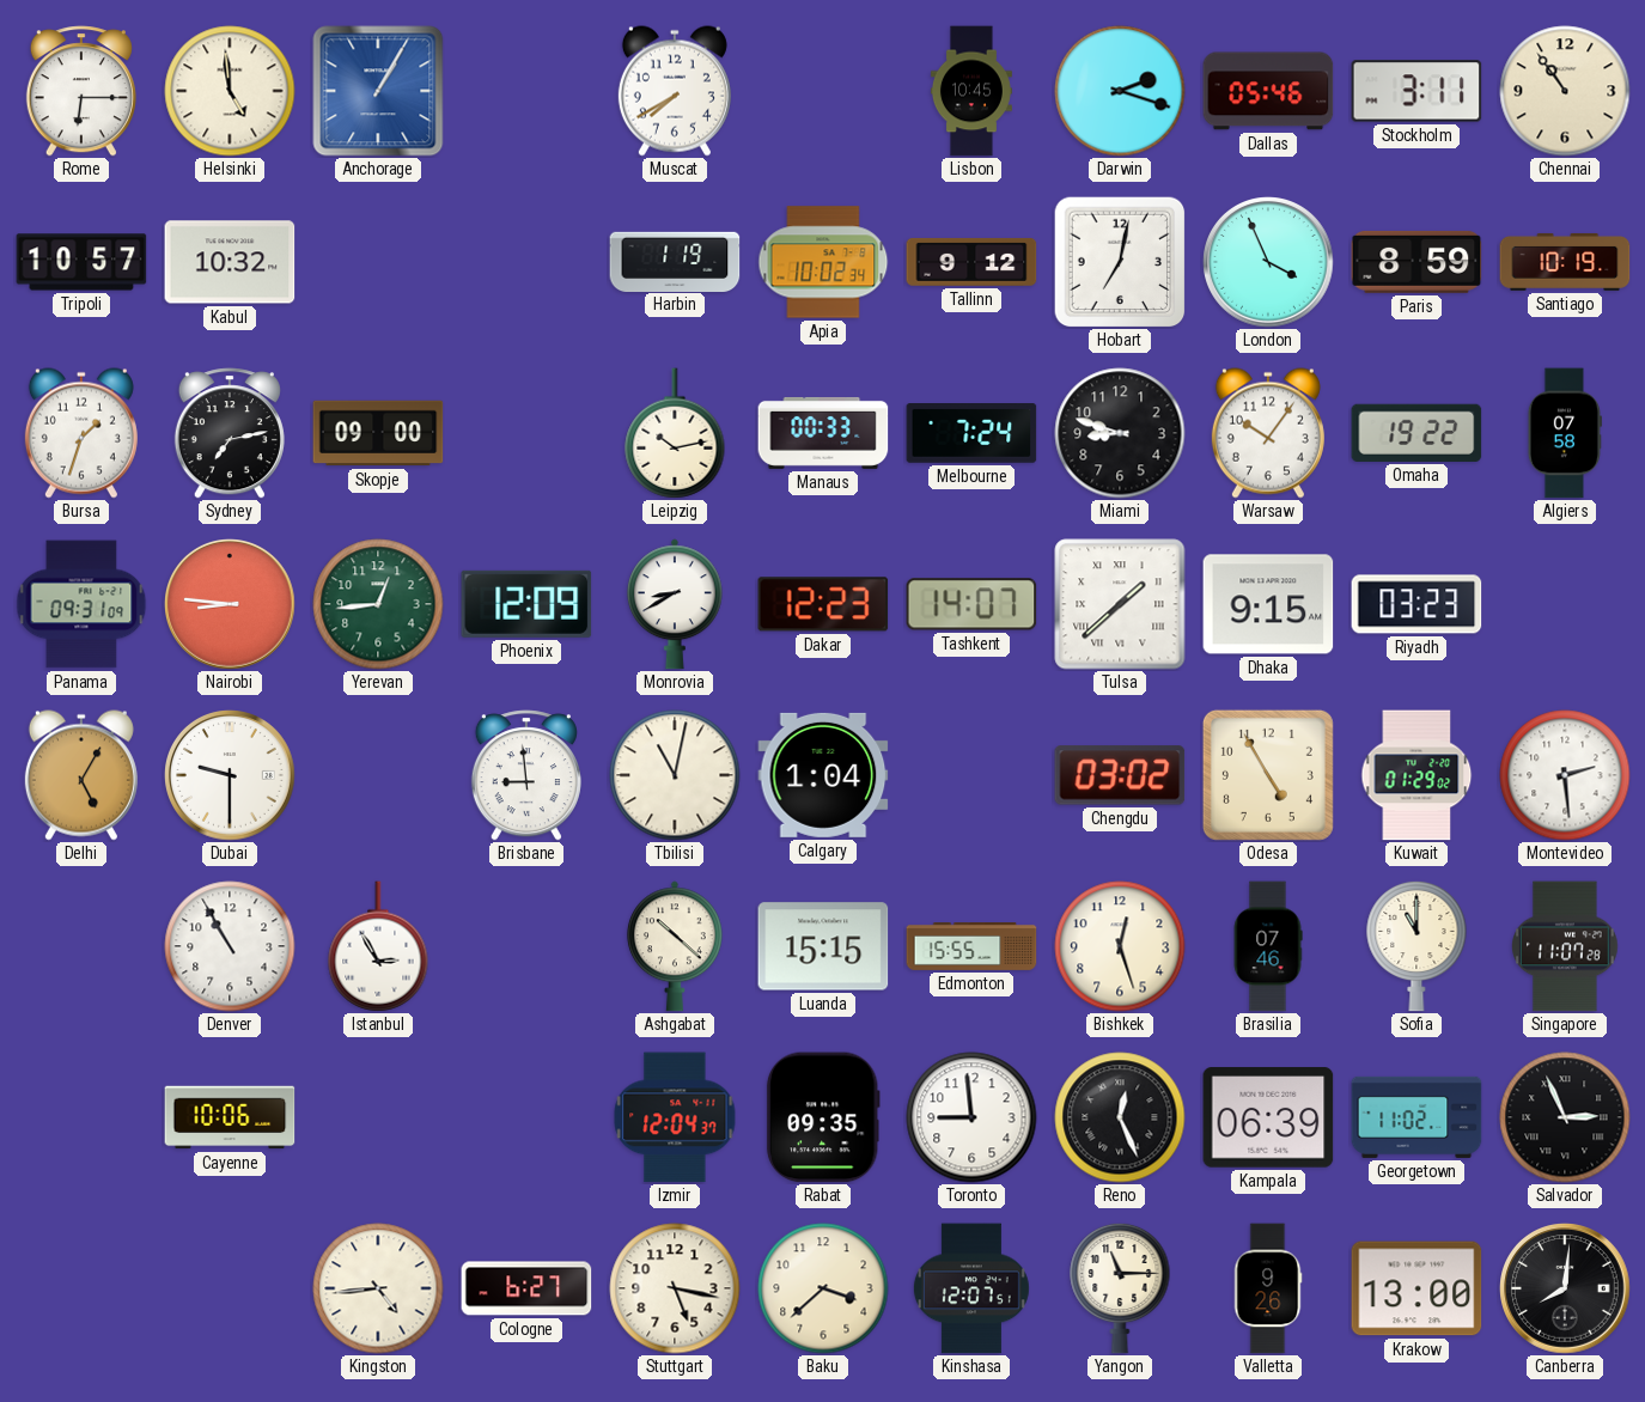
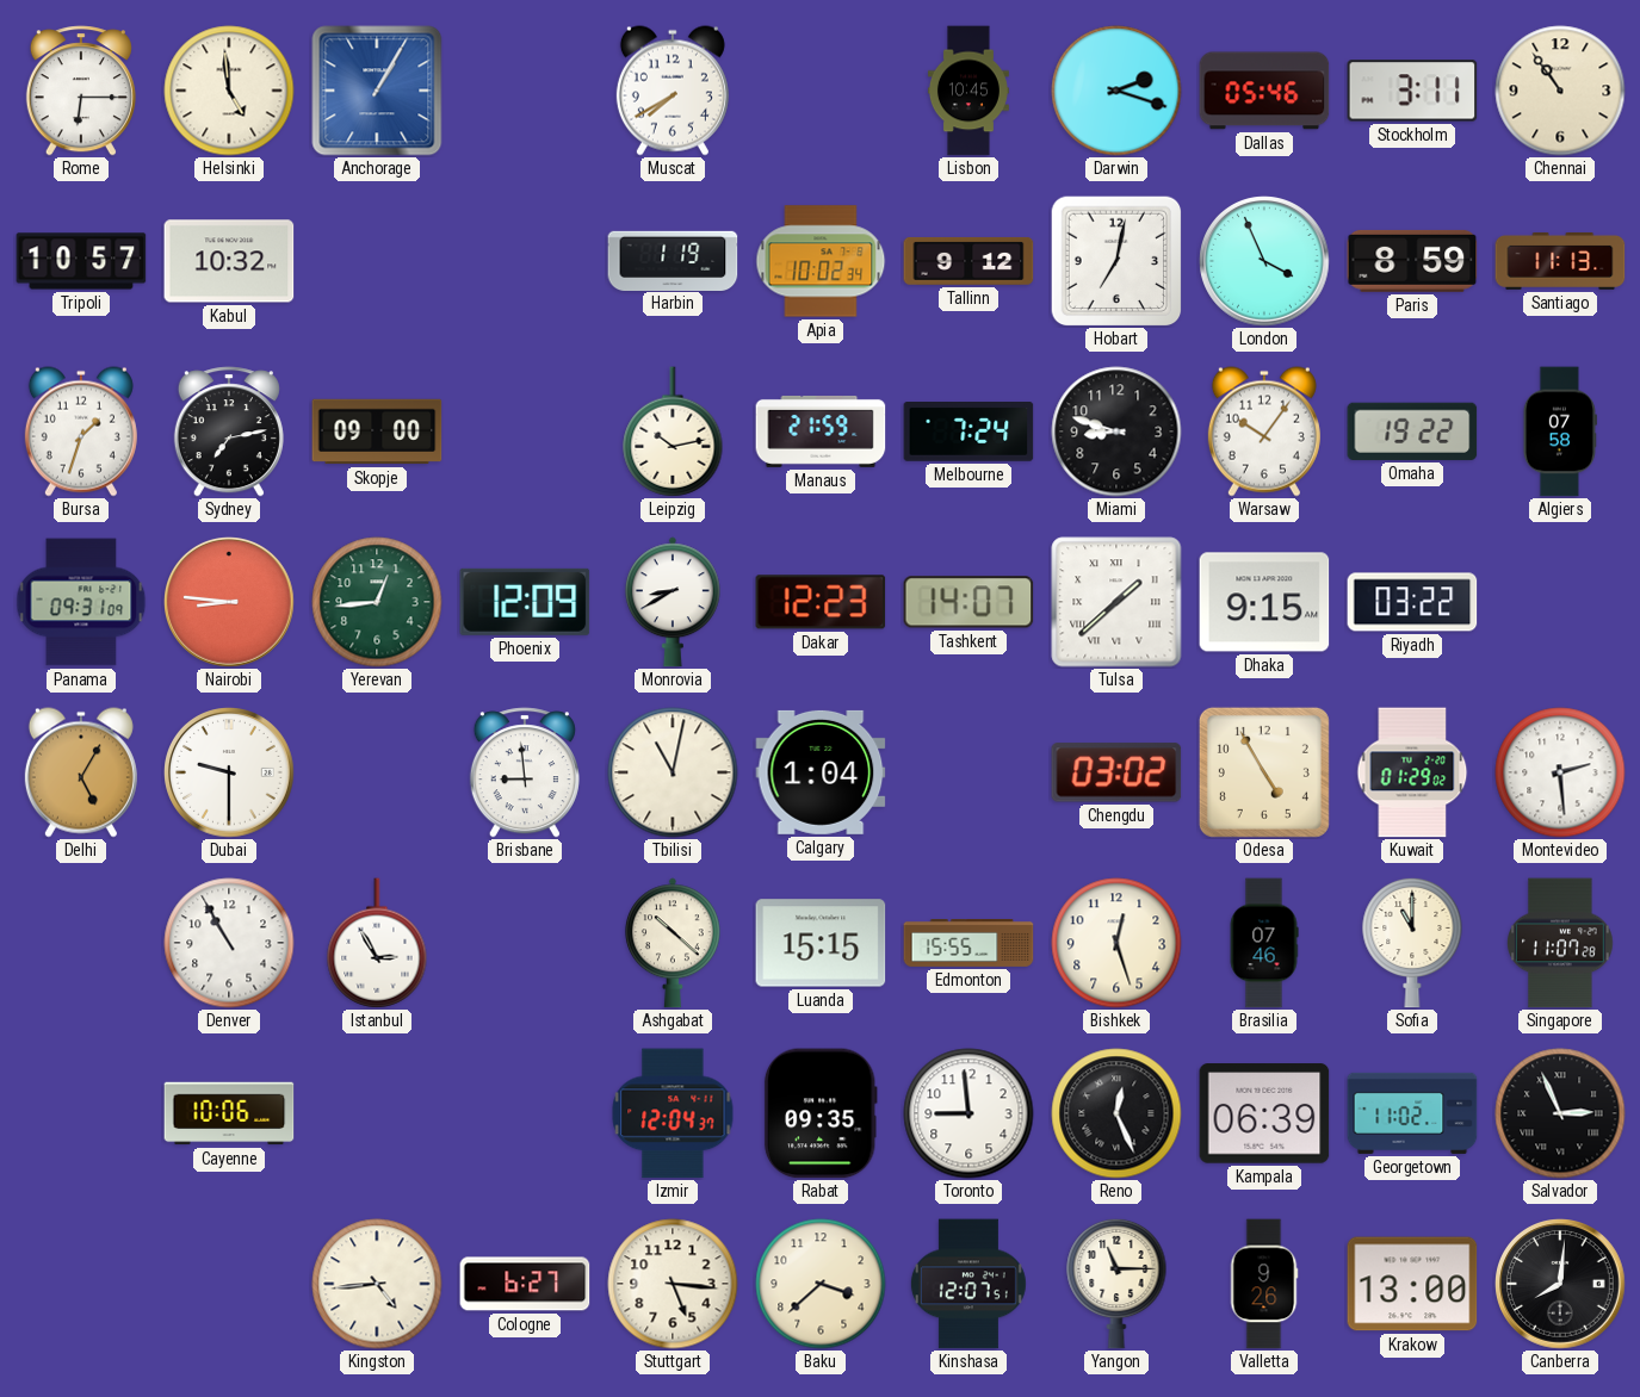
Santiago: 10:19 -> 11:13 (1560, 261)
Manaus: 00:33 -> 21:59 (821, 431)
Riyadh: 03:23 -> 03:22 (1412, 602)
Stuttgart: 5:17 -> 5:16 (673, 1284)
